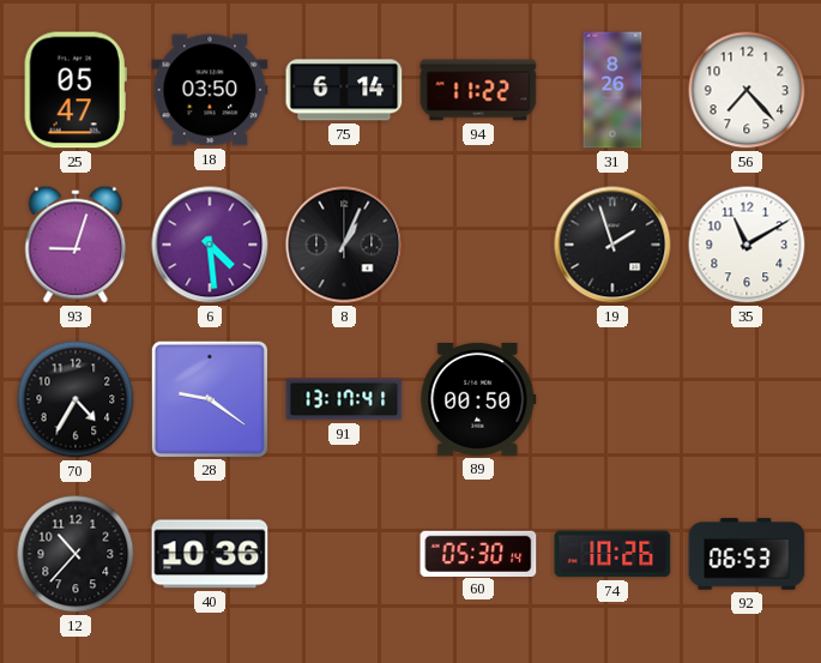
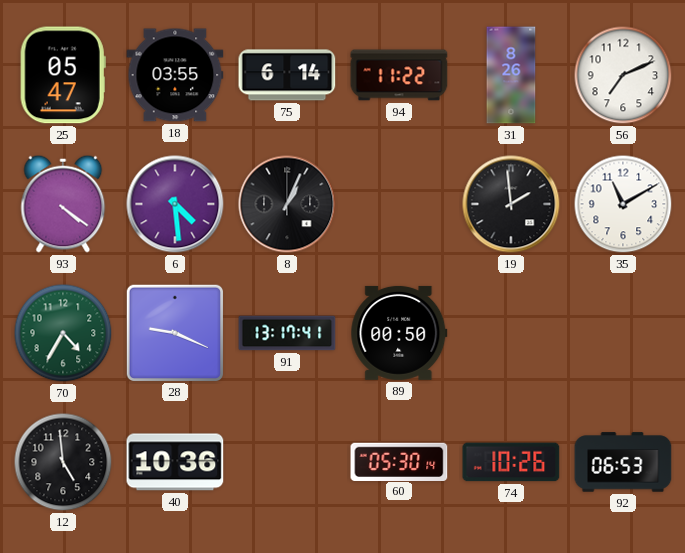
18: 03:50 -> 03:55 (175, 75)
56: 7:23 -> 7:11 (623, 75)
93: 9:03 -> 4:21 (63, 204)
19: 1:57 -> 1:59 (511, 204)
70 dial: black -> green (63, 333)
28: 9:21 -> 9:19 (174, 332)
12: 10:37 -> 4:59 (63, 462)
